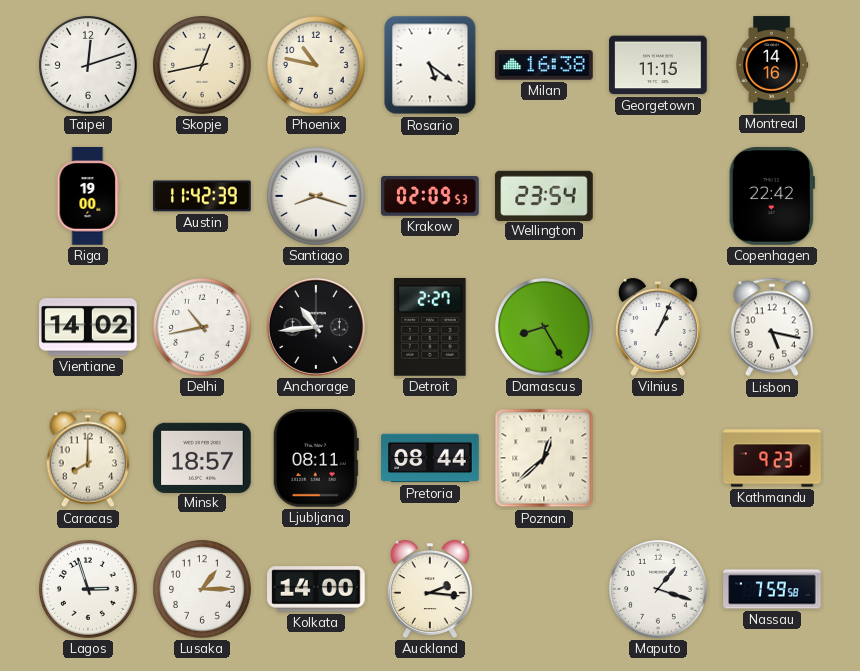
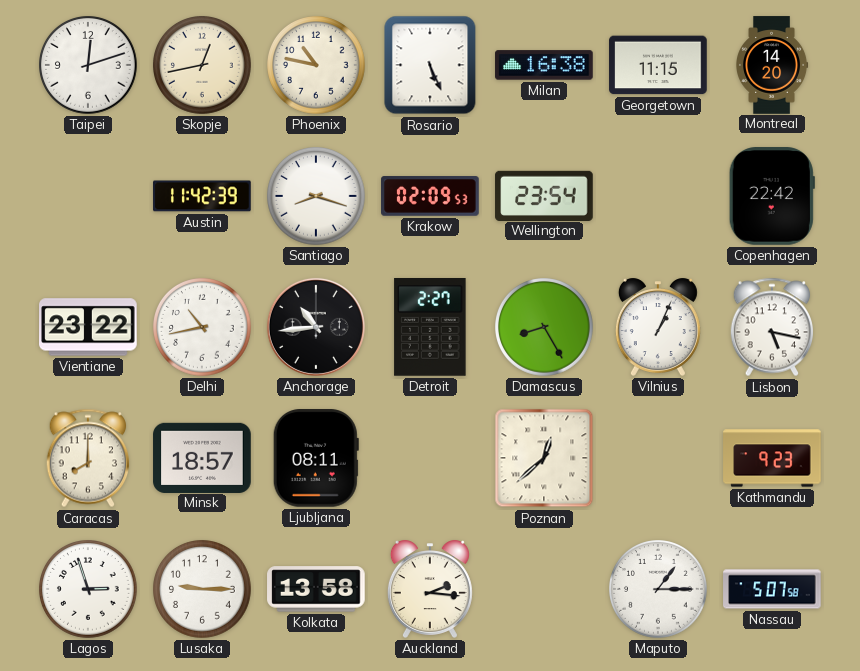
Rosario: 5:21 -> 5:26 (430, 65)
Montreal: 14:16 -> 14:20 (773, 65)
Riga: 19:00 -> none (88, 196)
Vientiane: 14:02 -> 23:22 (88, 327)
Pretoria: 08:44 -> none (430, 458)
Lusaka: 1:15 -> 9:15 (203, 590)
Kolkata: 14:00 -> 13:58 (316, 589)
Maputo: 1:18 -> 1:15 (659, 590)
Nassau: 7:59 -> 5:07 (772, 589)
